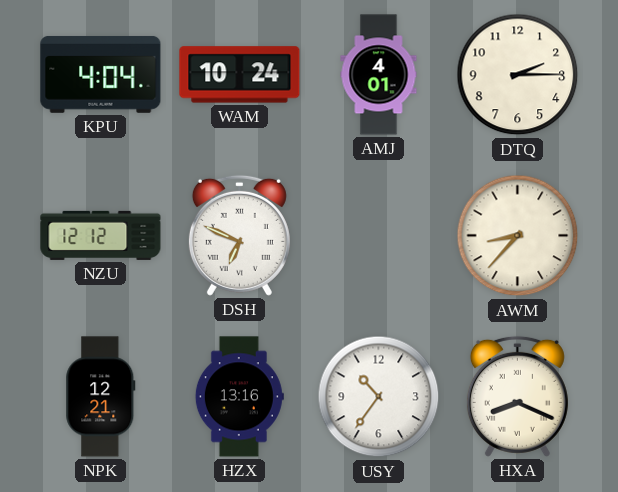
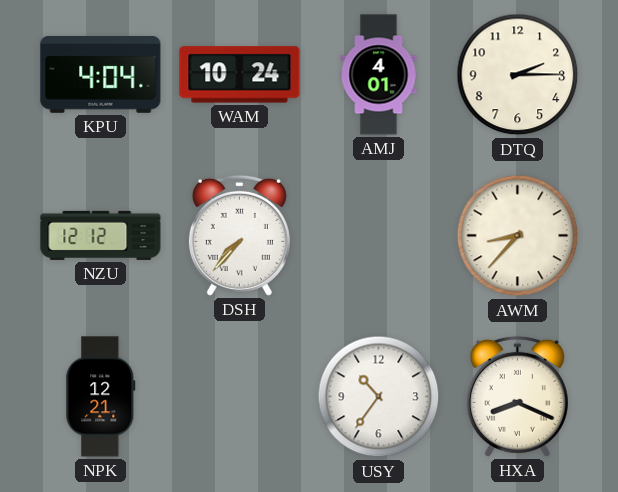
DSH: 6:49 -> 7:37 (239, 235)
HZX: 13:16 -> none (239, 397)
